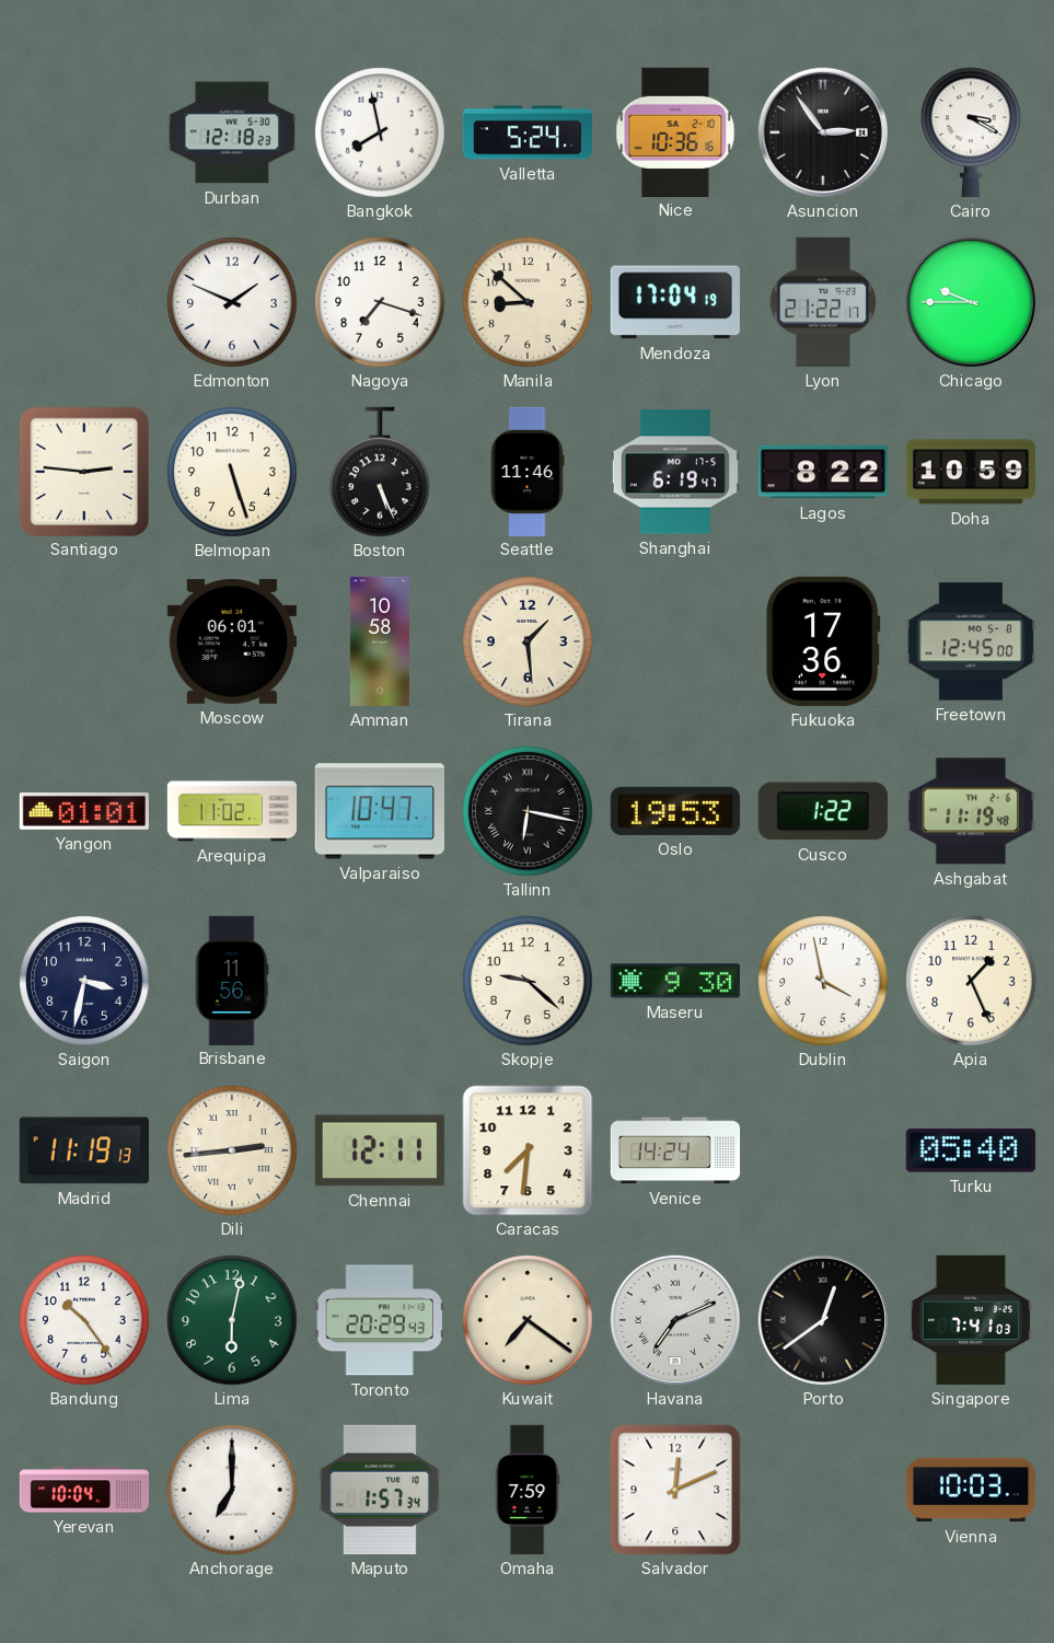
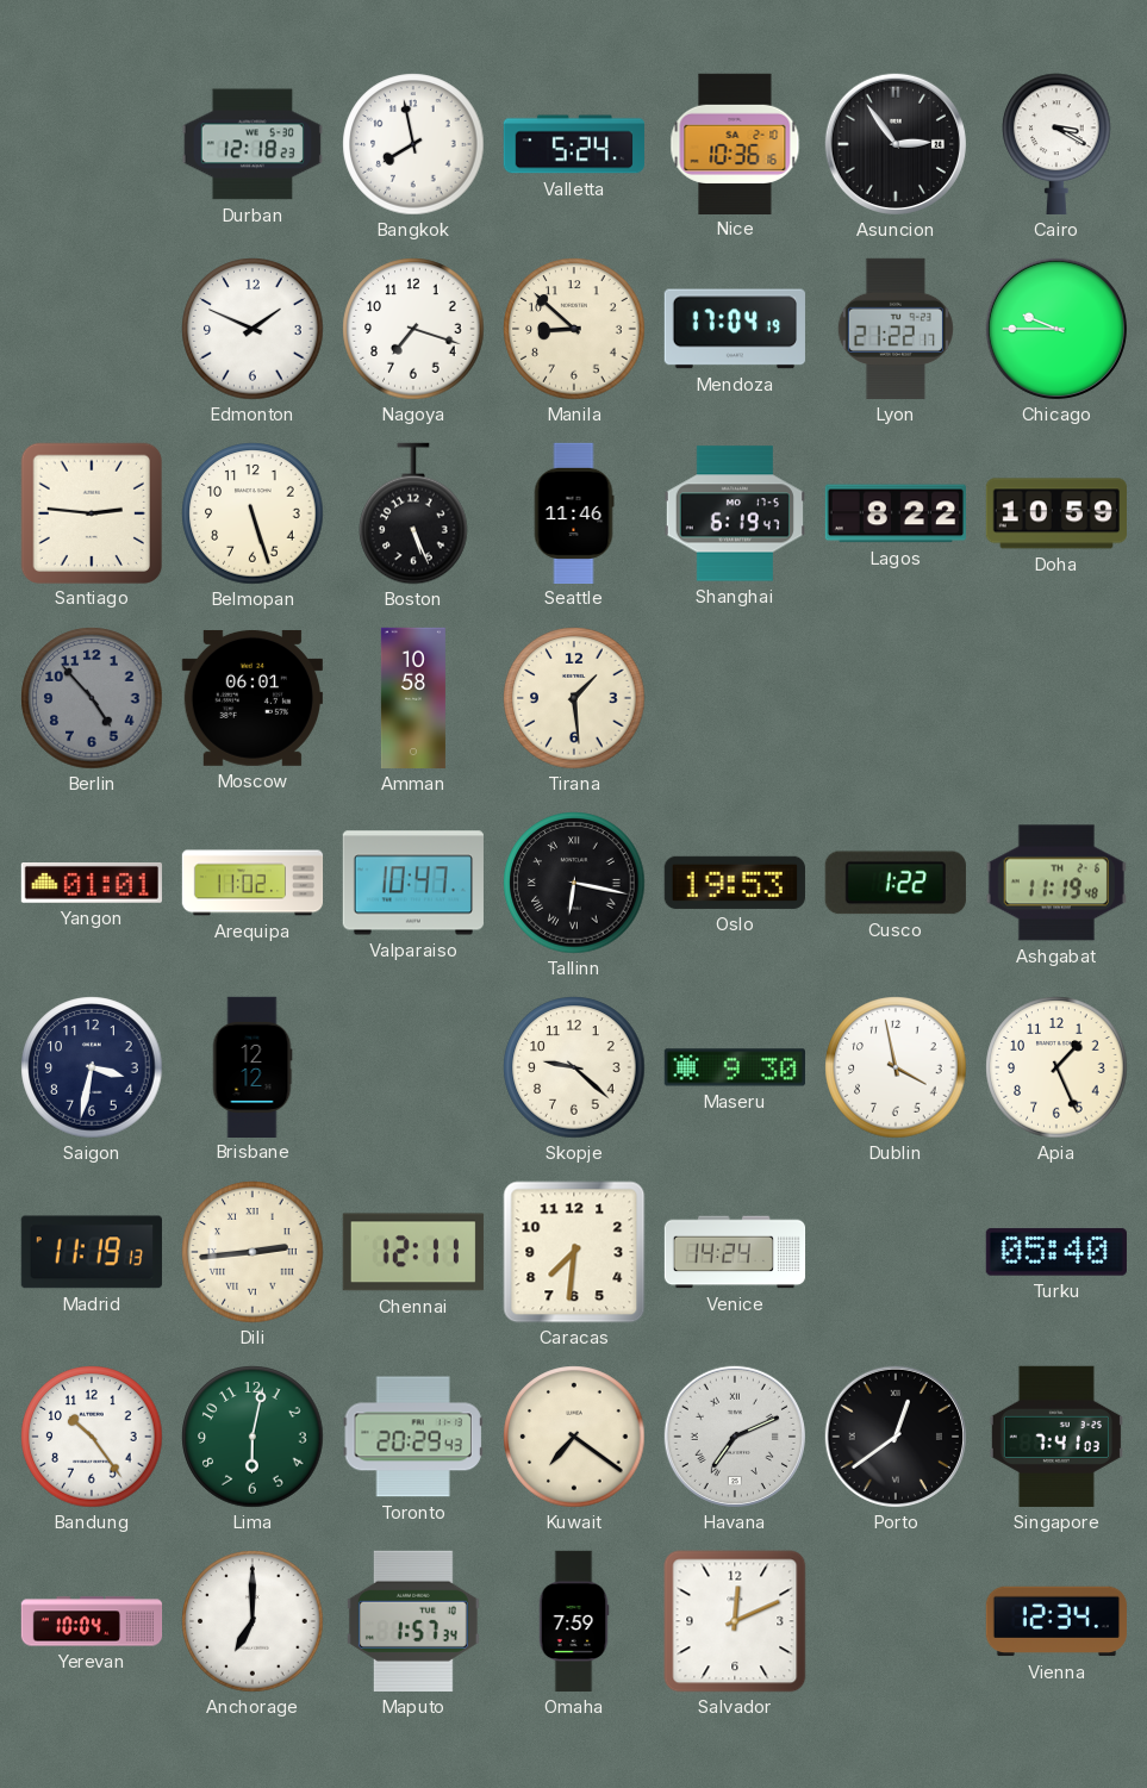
Berlin: none -> 4:53 (92, 698)
Fukuoka: 17:36 -> none (823, 641)
Freetown: 12:45 -> none (971, 641)
Brisbane: 11:56 -> 12:12 (253, 1066)
Vienna: 10:03 -> 12:34 (1055, 1621)
